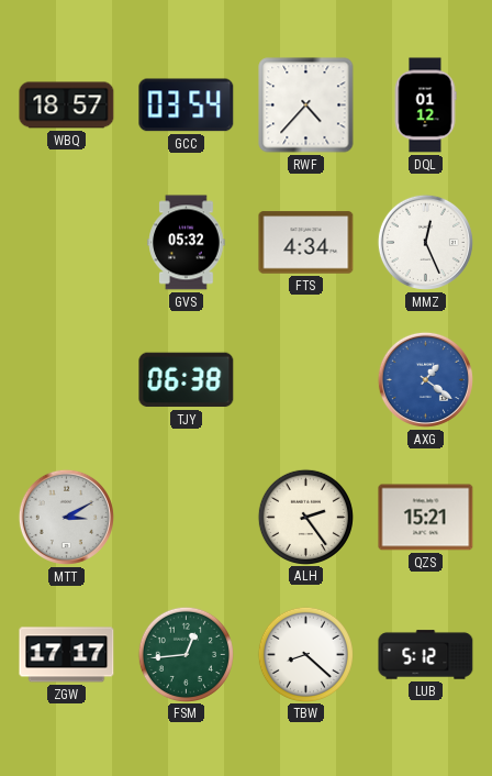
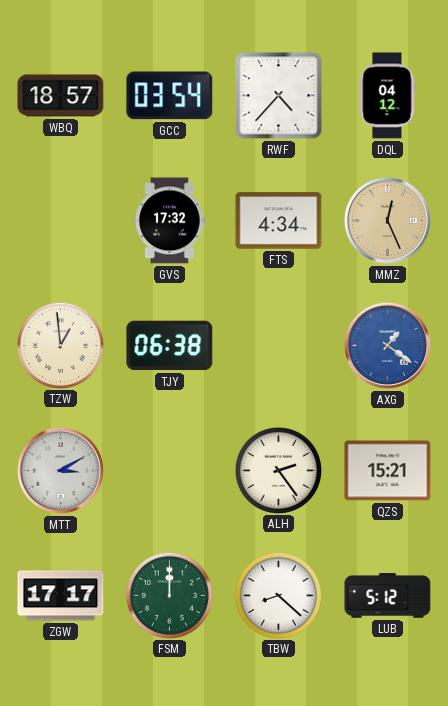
DQL: 01:12 -> 04:12 (387, 96)
GVS: 05:32 -> 17:32 (170, 221)
MMZ dial: white -> champagne (387, 220)
TZW: none -> 12:59 (60, 345)
FSM: 12:44 -> 12:00 (169, 595)
